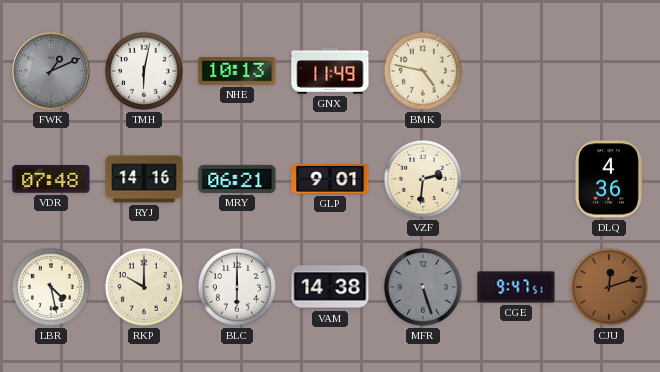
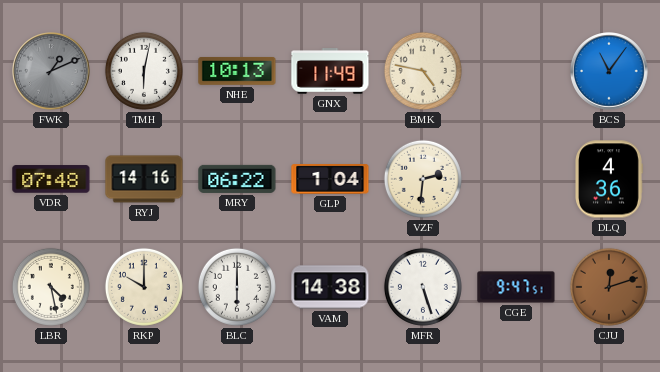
BCS: none -> 11:06 (609, 71)
MRY: 06:21 -> 06:22 (237, 179)
GLP: 9:01 -> 1:04 (330, 179)
MFR dial: grey -> white (423, 287)
